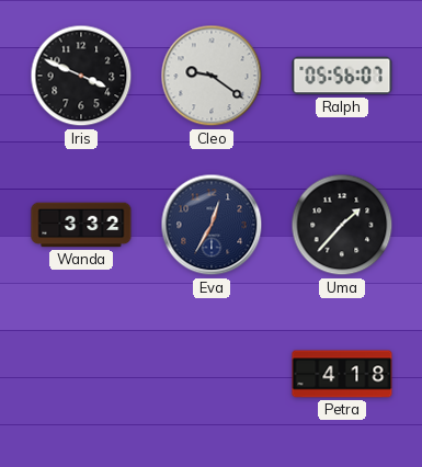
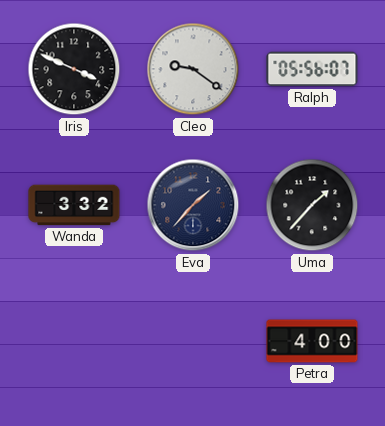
Eva: 12:35 -> 1:37 (193, 205)
Petra: 4:18 -> 4:00 (312, 341)
